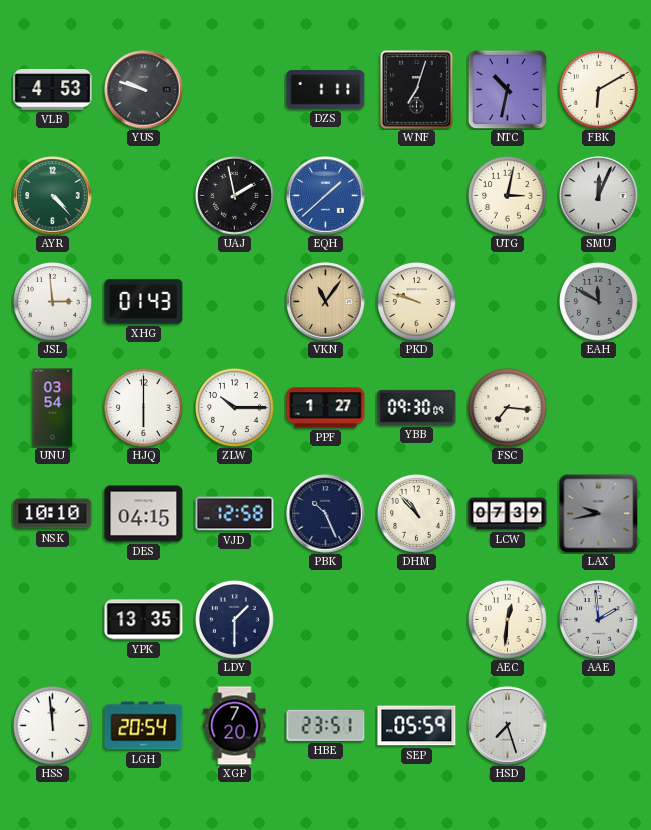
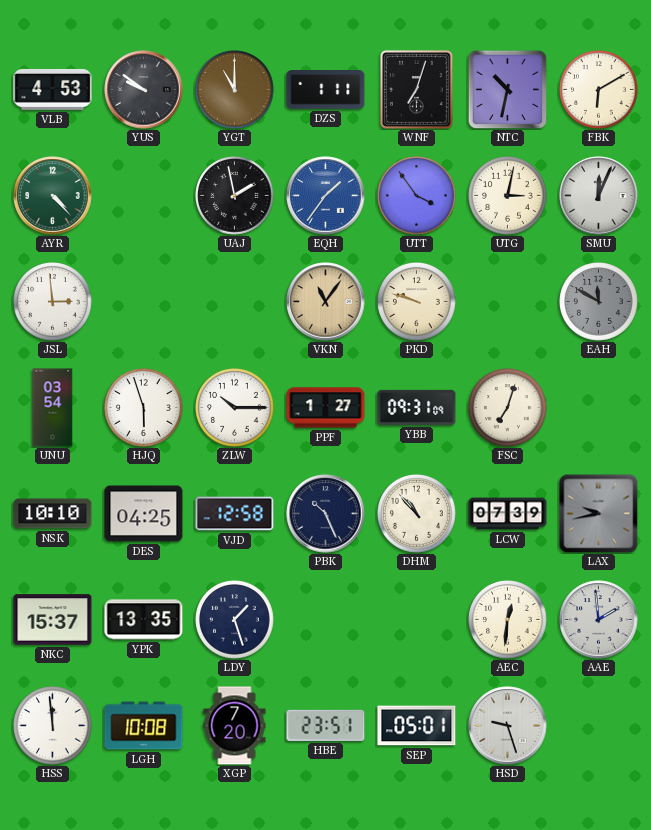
YUS: 9:48 -> 9:51 (144, 90)
YGT: none -> 11:00 (235, 90)
EQH: 1:38 -> 1:36 (326, 196)
UTT: none -> 3:54 (417, 196)
XHG: 01:43 -> none (144, 302)
HJQ: 6:00 -> 5:57 (144, 408)
YBB: 09:30 -> 09:31 (417, 407)
FSC: 7:16 -> 7:03 (508, 408)
DES: 04:15 -> 04:25 (144, 514)
NKC: none -> 15:37 (53, 620)
LDY: 1:30 -> 1:27 (235, 620)
LGH: 20:54 -> 10:08 (144, 726)
SEP: 05:59 -> 05:01 (417, 726)
HSD: 7:27 -> 9:27 (508, 726)
